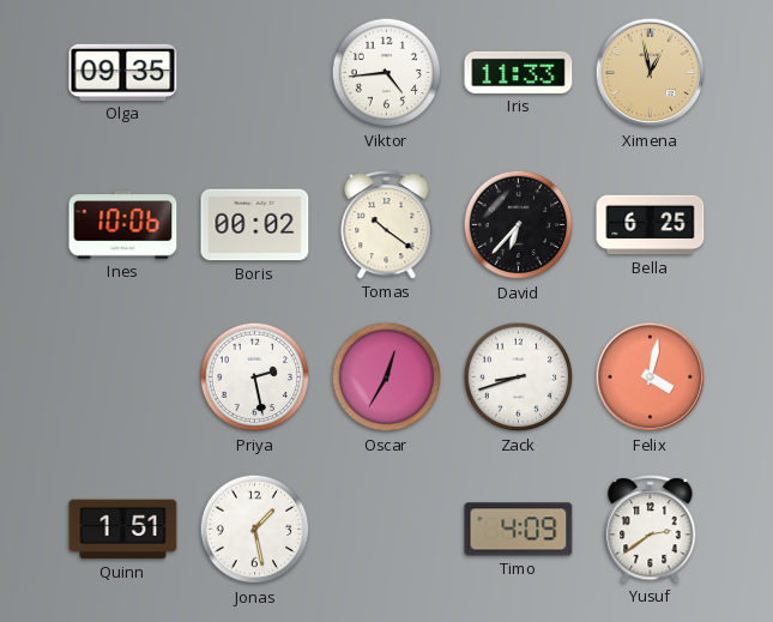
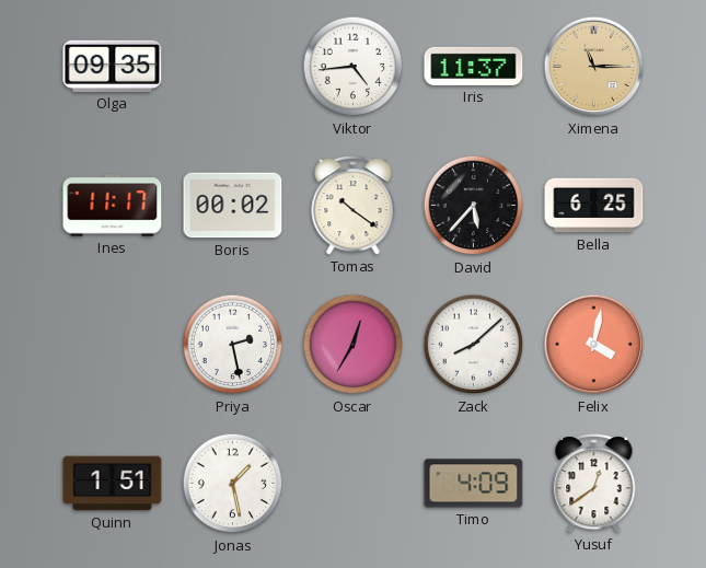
Iris: 11:33 -> 11:37 (474, 66)
Ximena: 12:58 -> 11:15 (594, 67)
Ines: 10:06 -> 11:17 (113, 206)
David: 6:37 -> 5:37 (474, 206)
Zack: 8:42 -> 8:08 (474, 345)
Yusuf: 2:39 -> 12:39 (594, 484)
